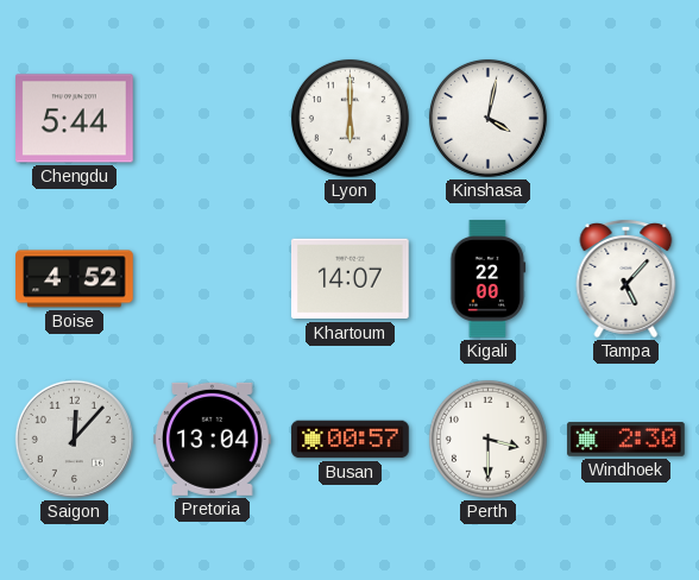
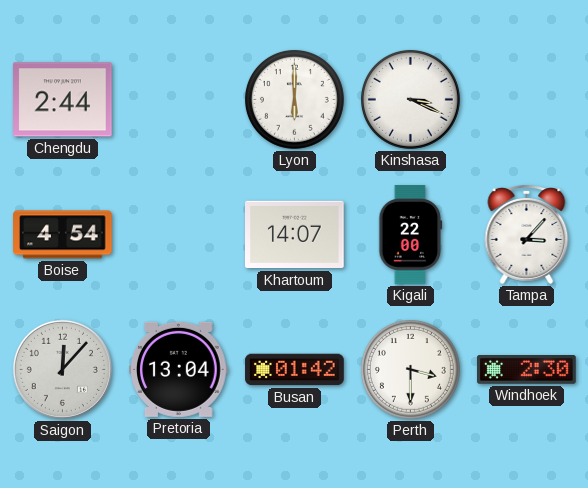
Chengdu: 5:44 -> 2:44 (63, 100)
Kinshasa: 4:02 -> 3:19 (410, 99)
Boise: 4:52 -> 4:54 (63, 235)
Tampa: 5:07 -> 3:07 (527, 235)
Busan: 00:57 -> 01:42 (295, 370)
